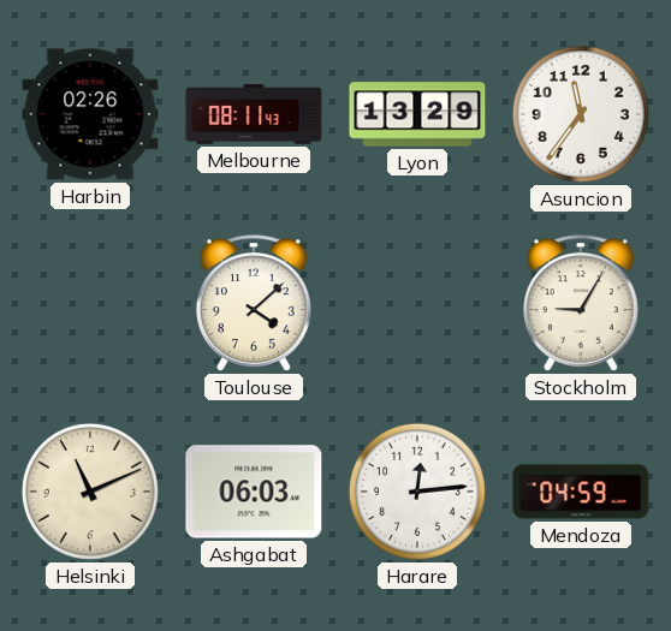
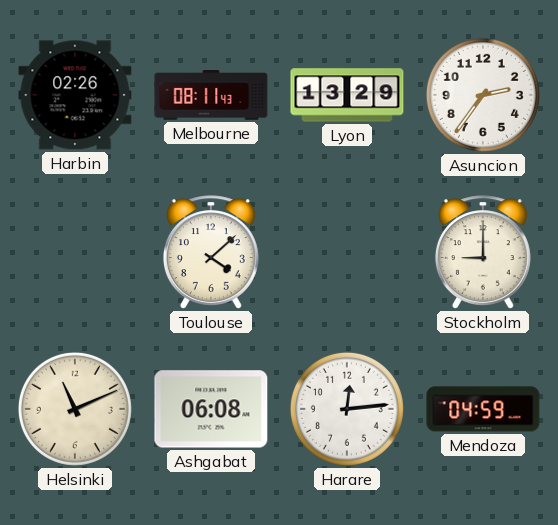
Asuncion: 11:36 -> 2:36 (483, 95)
Stockholm: 9:05 -> 9:00 (483, 252)
Ashgabat: 06:03 -> 06:08 (211, 409)
